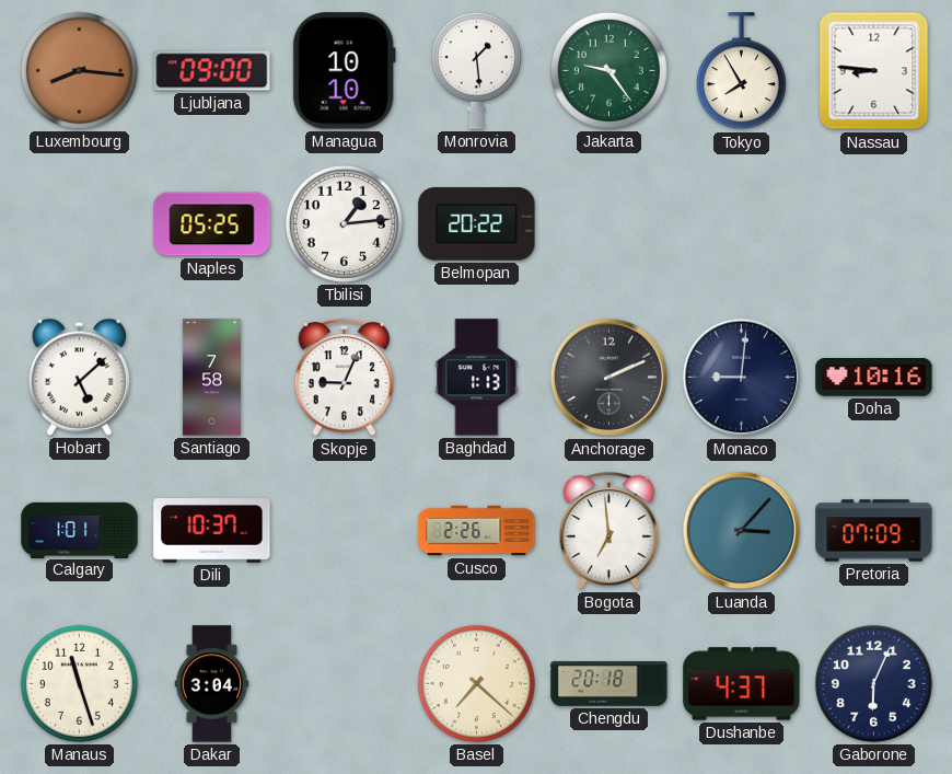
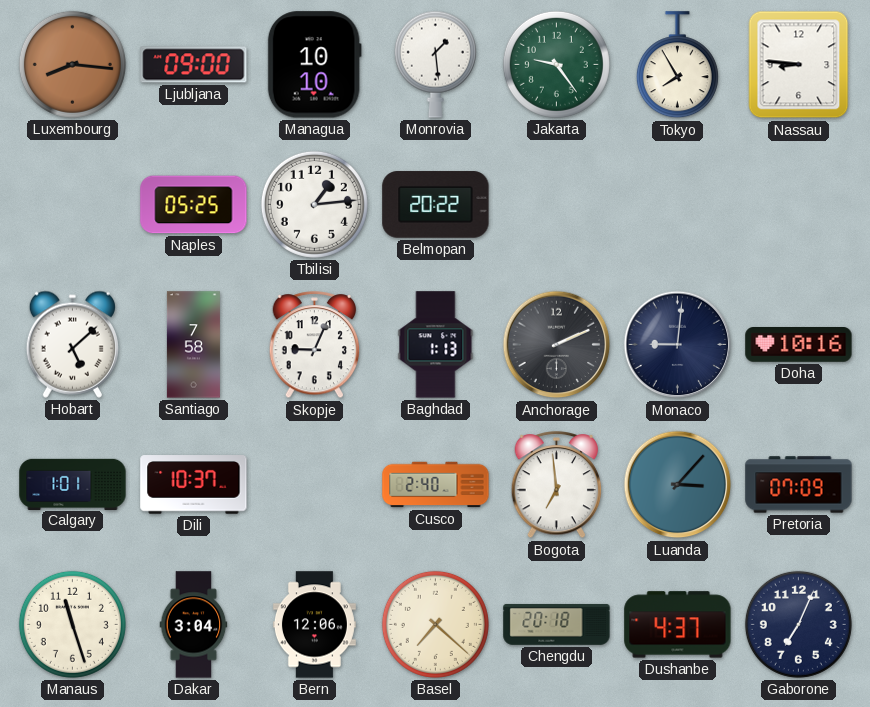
Cusco: 2:26 -> 2:40 (436, 485)
Bern: none -> 12:06 (314, 625)
Gaborone: 6:04 -> 7:04 (798, 624)
